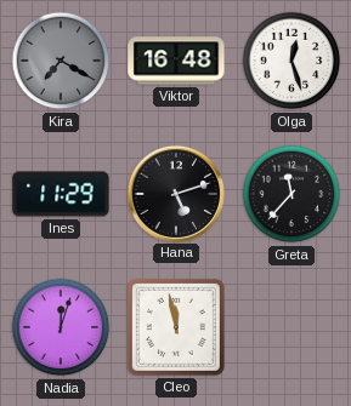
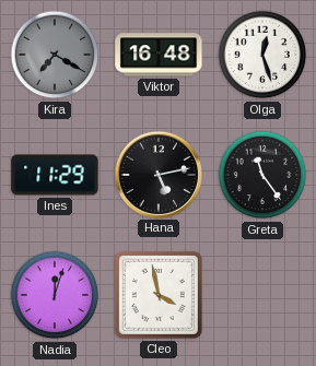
Hana: 5:12 -> 5:13 (157, 174)
Greta: 11:37 -> 11:24 (262, 175)
Cleo: 11:58 -> 3:58 (159, 295)
